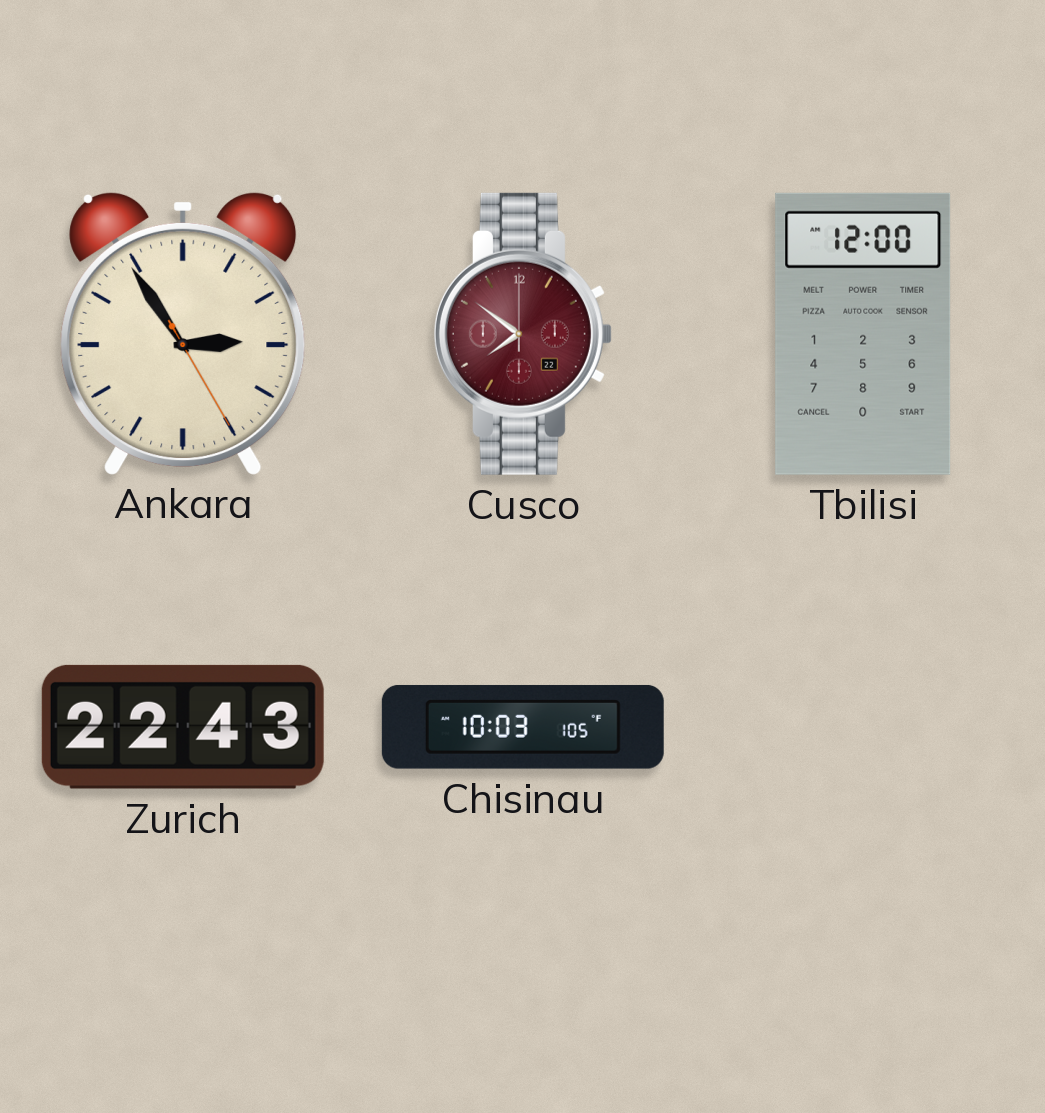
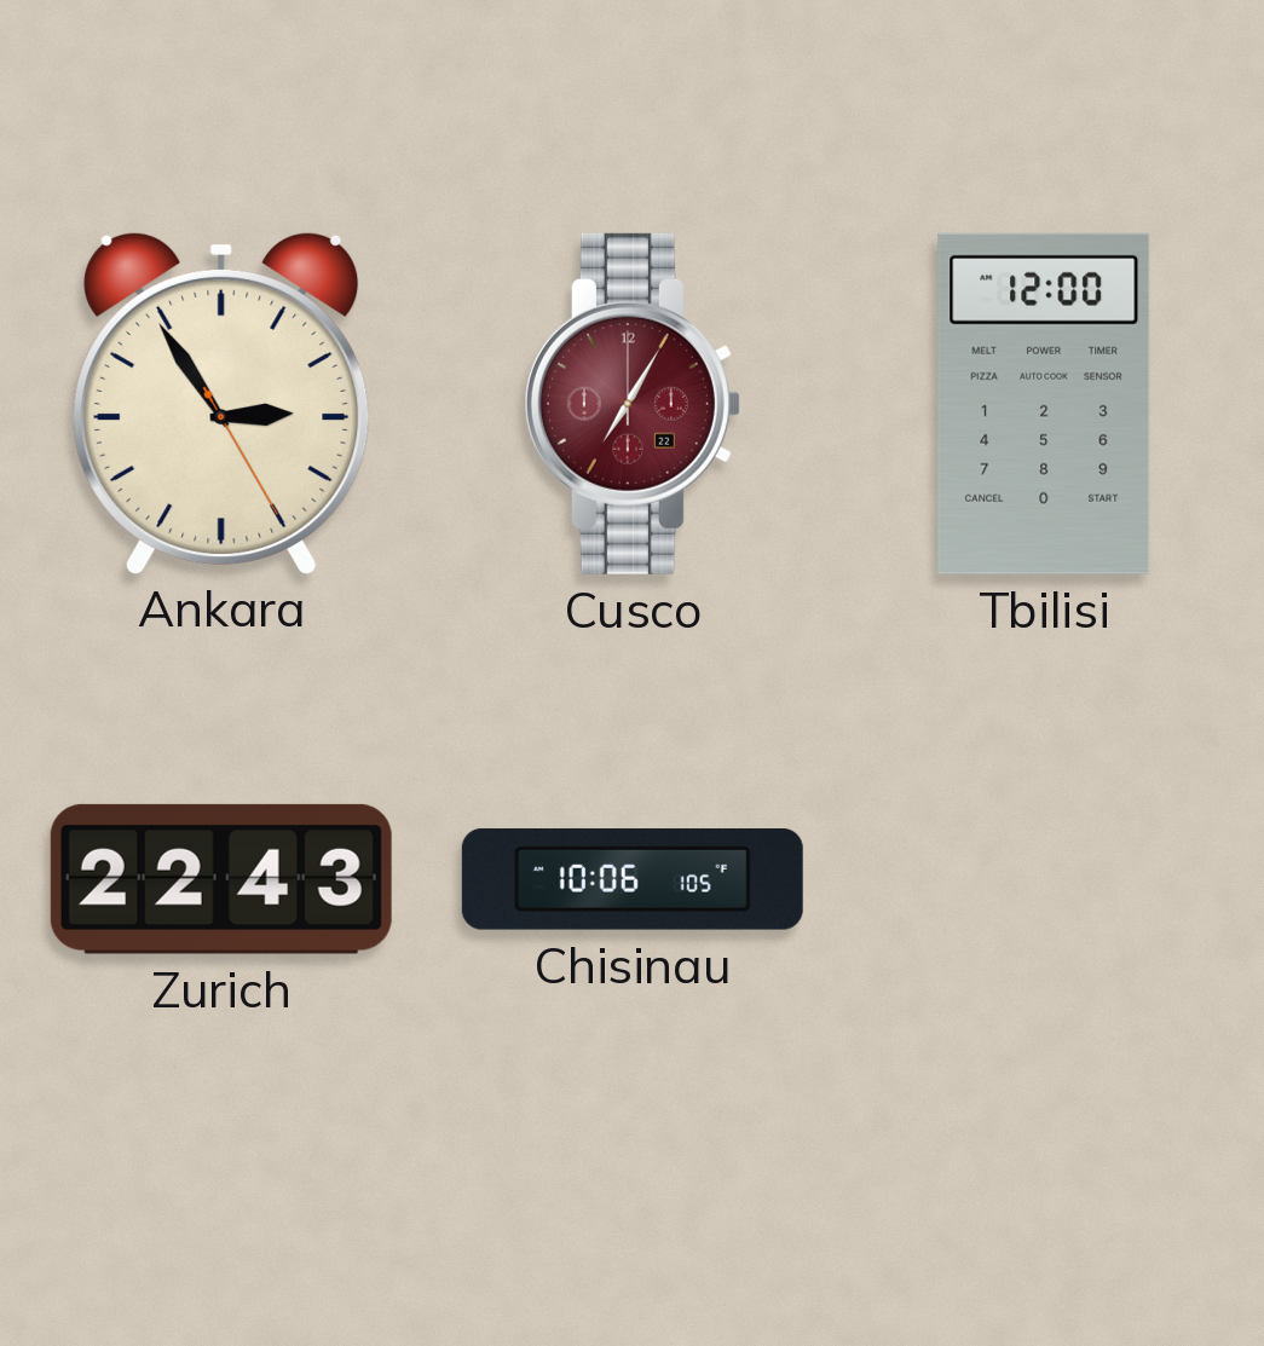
Cusco: 7:51 -> 7:05 (633, 404)
Chisinau: 10:03 -> 10:06 (633, 879)
